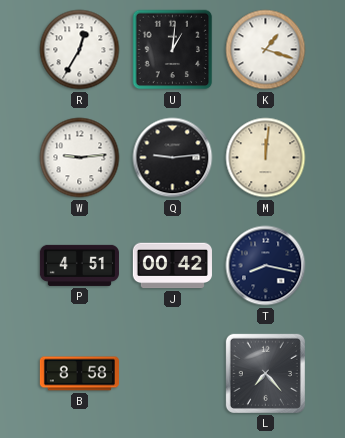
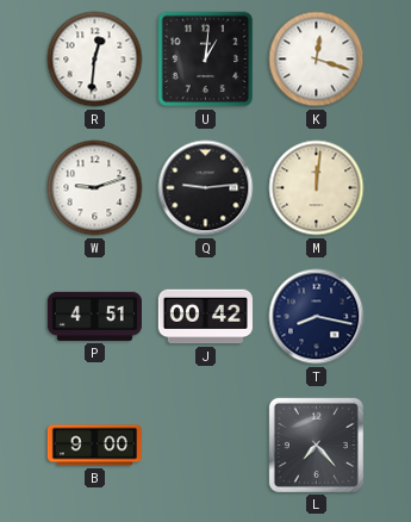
R: 12:35 -> 12:31 (95, 60)
K: 1:18 -> 12:18 (317, 60)
W: 9:14 -> 9:12 (95, 188)
B: 8:58 -> 9:00 (94, 446)
